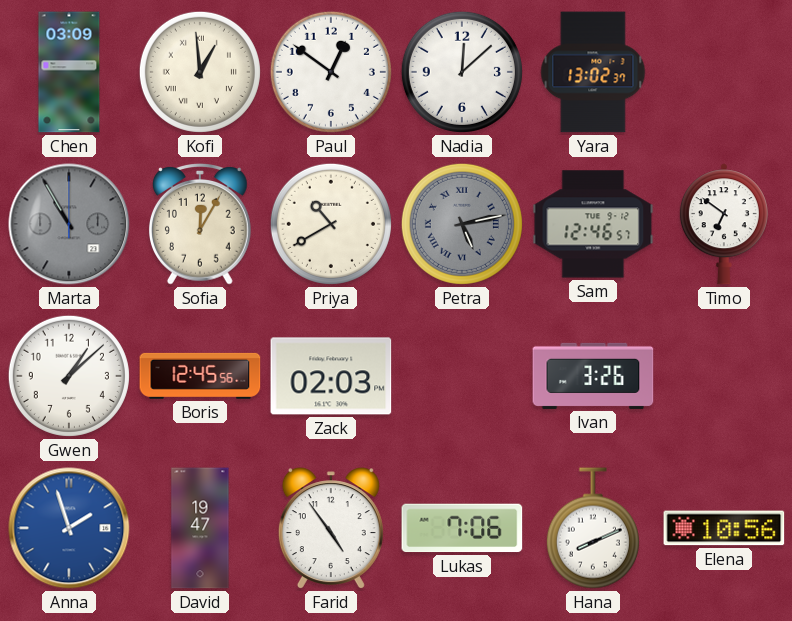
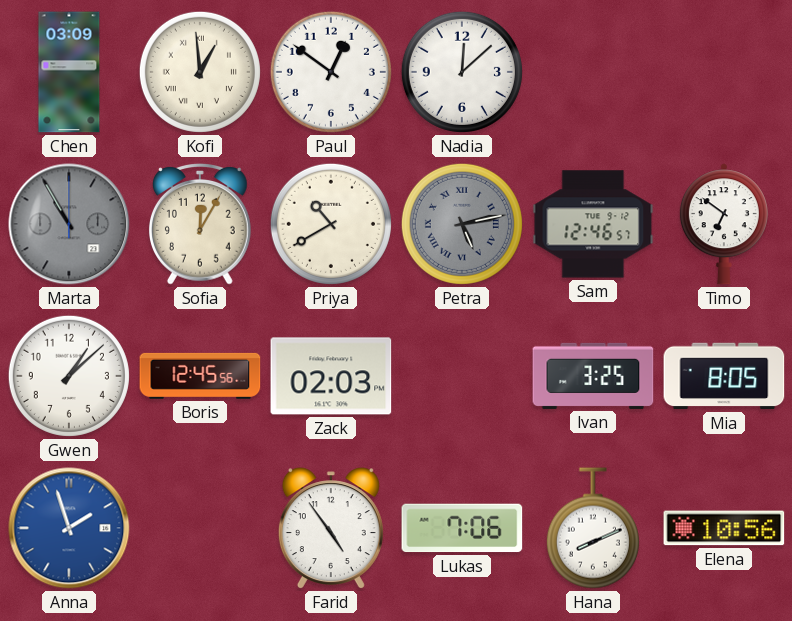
Yara: 13:02 -> none (593, 72)
Ivan: 3:26 -> 3:25 (593, 376)
Mia: none -> 8:05 (724, 376)
David: 19:47 -> none (200, 528)
